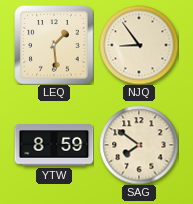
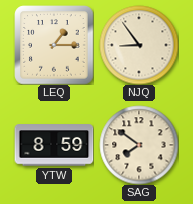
LEQ: 1:29 -> 1:15 (54, 45)
